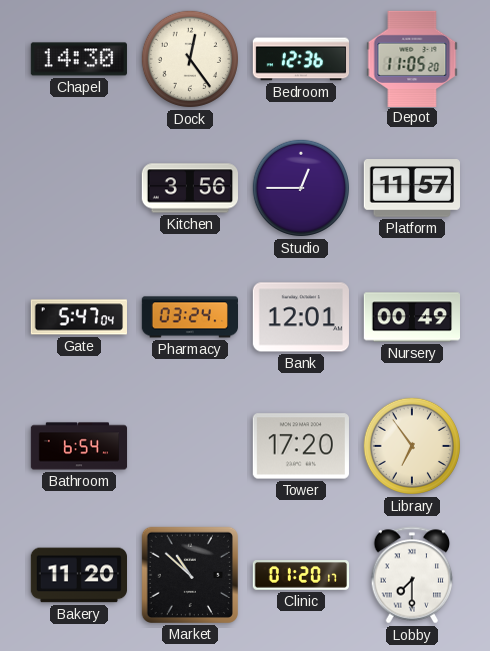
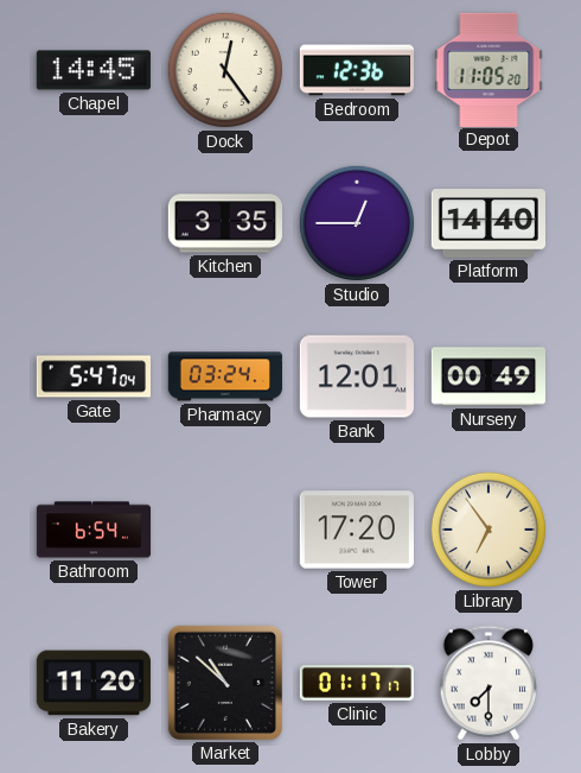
Chapel: 14:30 -> 14:45 (94, 70)
Kitchen: 3:56 -> 3:35 (224, 223)
Platform: 11:57 -> 14:40 (487, 223)
Clinic: 01:20 -> 01:17 (356, 683)
